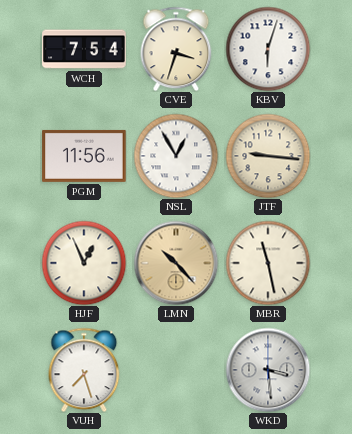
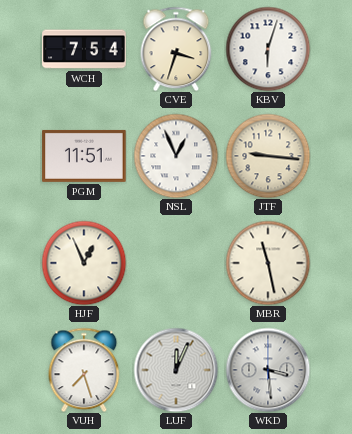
PGM: 11:56 -> 11:51 (84, 156)
NSL: 12:55 -> 12:56 (176, 156)
LMN: 10:23 -> none (176, 263)
LUF: none -> 12:04 (176, 370)
